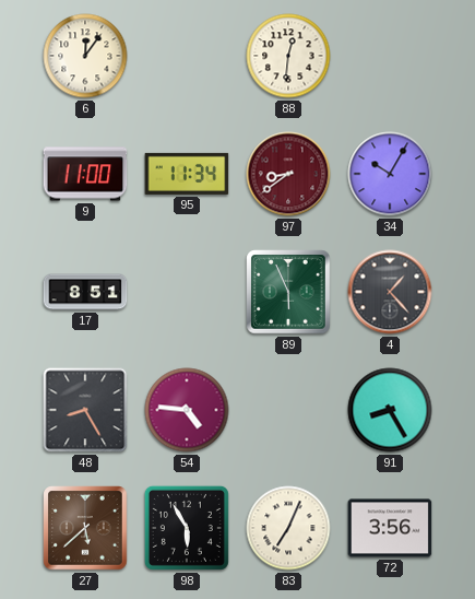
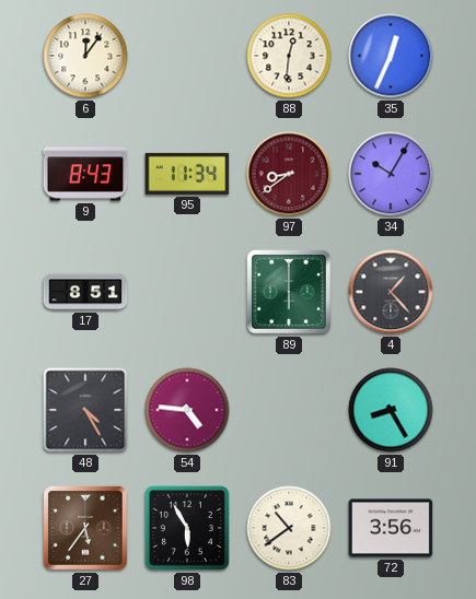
35: none -> 12:34 (391, 56)
9: 11:00 -> 8:43 (85, 174)
89: 5:56 -> 6:00 (289, 292)
48: 8:25 -> 4:25 (85, 410)
27: 5:38 -> 5:36 (85, 528)
83: 7:04 -> 10:39 (289, 528)
